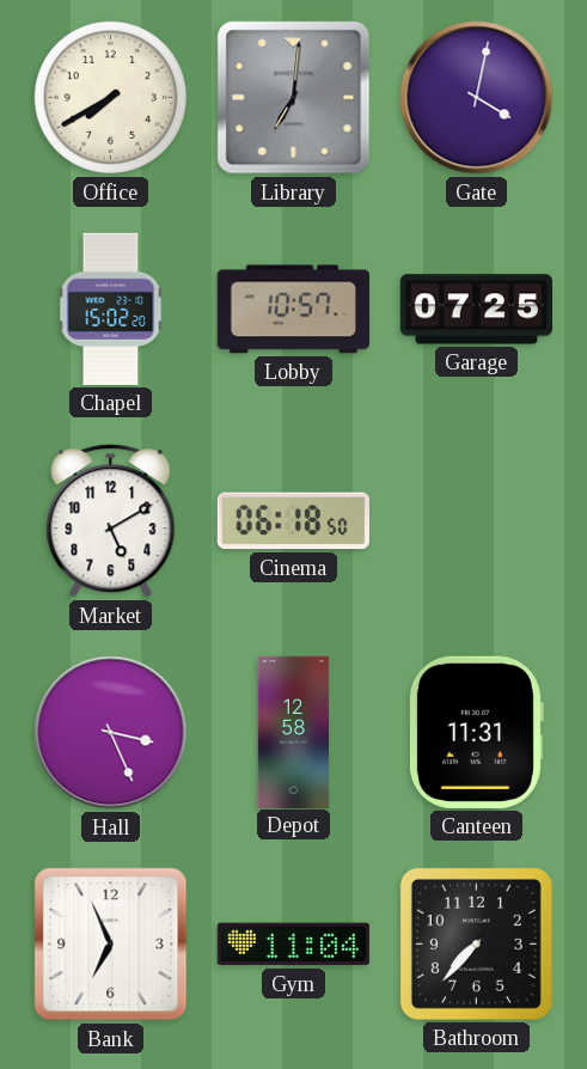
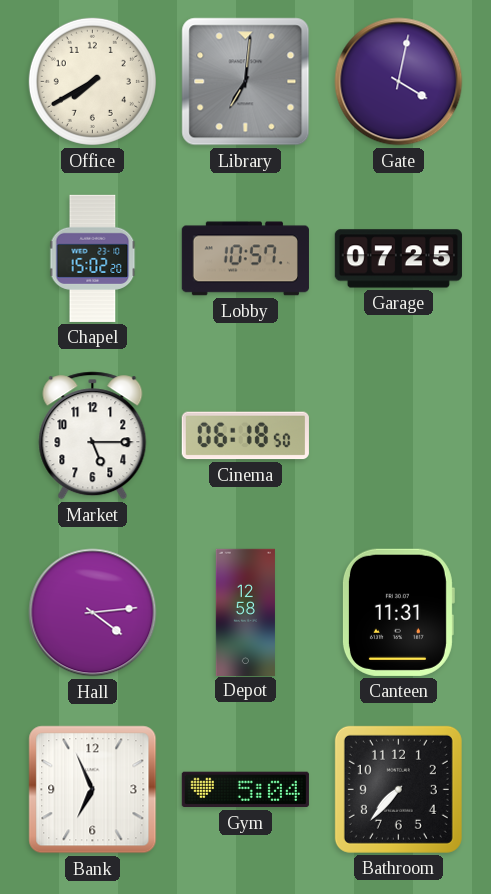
Market: 5:10 -> 5:15 (93, 436)
Hall: 3:26 -> 4:14 (93, 613)
Gym: 11:04 -> 5:04 (245, 790)
